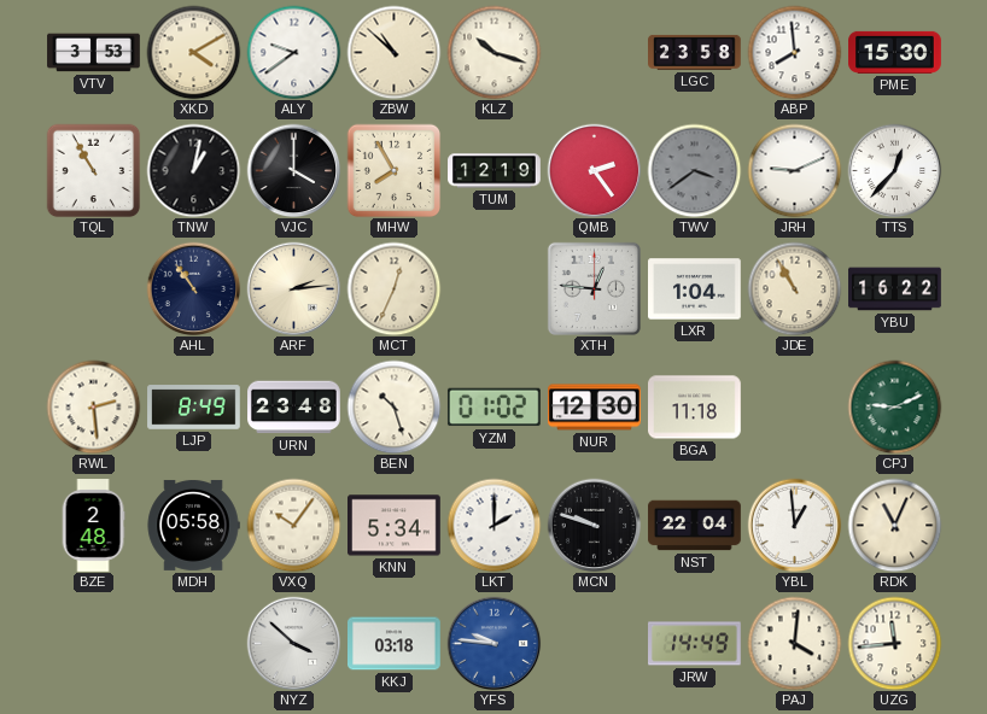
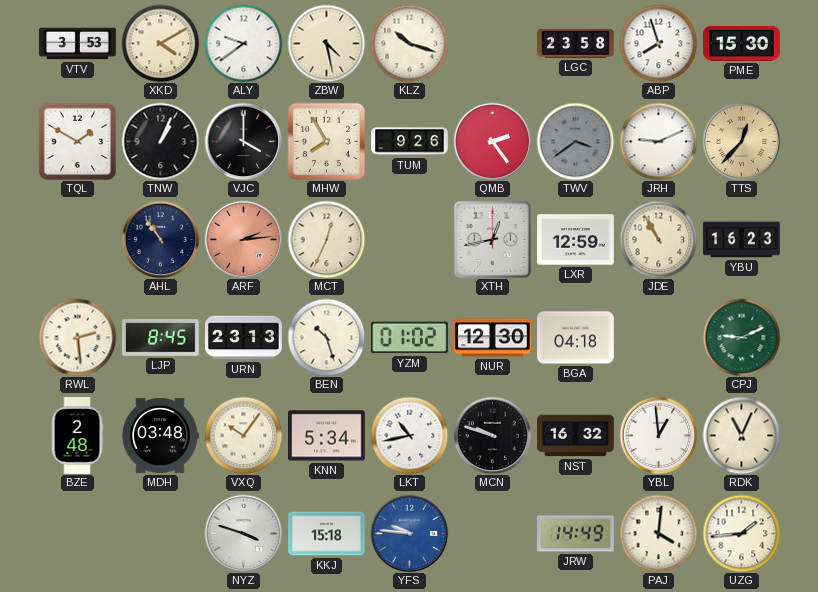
ZBW: 10:52 -> 4:28 (326, 43)
ABP: 7:59 -> 7:57 (658, 43)
TQL: 10:55 -> 1:50 (77, 141)
TNW: 1:02 -> 1:04 (160, 141)
TUM: 12:19 -> 9:26 (410, 142)
TTS dial: white -> champagne (741, 141)
ARF dial: cream -> salmon (243, 239)
XTH: 12:46 -> 12:43 (492, 239)
LXR: 1:04 -> 12:59 (576, 240)
YBU: 16:22 -> 16:23 (742, 240)
LJP: 8:49 -> 8:45 (161, 338)
URN: 23:48 -> 23:13 (244, 338)
BGA: 11:18 -> 04:18 (576, 338)
MDH: 05:58 -> 03:48 (160, 435)
LKT: 2:00 -> 10:43 (409, 435)
NST: 22:04 -> 16:32 (576, 436)
NYZ: 3:52 -> 3:48 (243, 533)
KKJ: 03:18 -> 15:18 (327, 534)
UZG: 11:44 -> 1:44 (741, 533)
